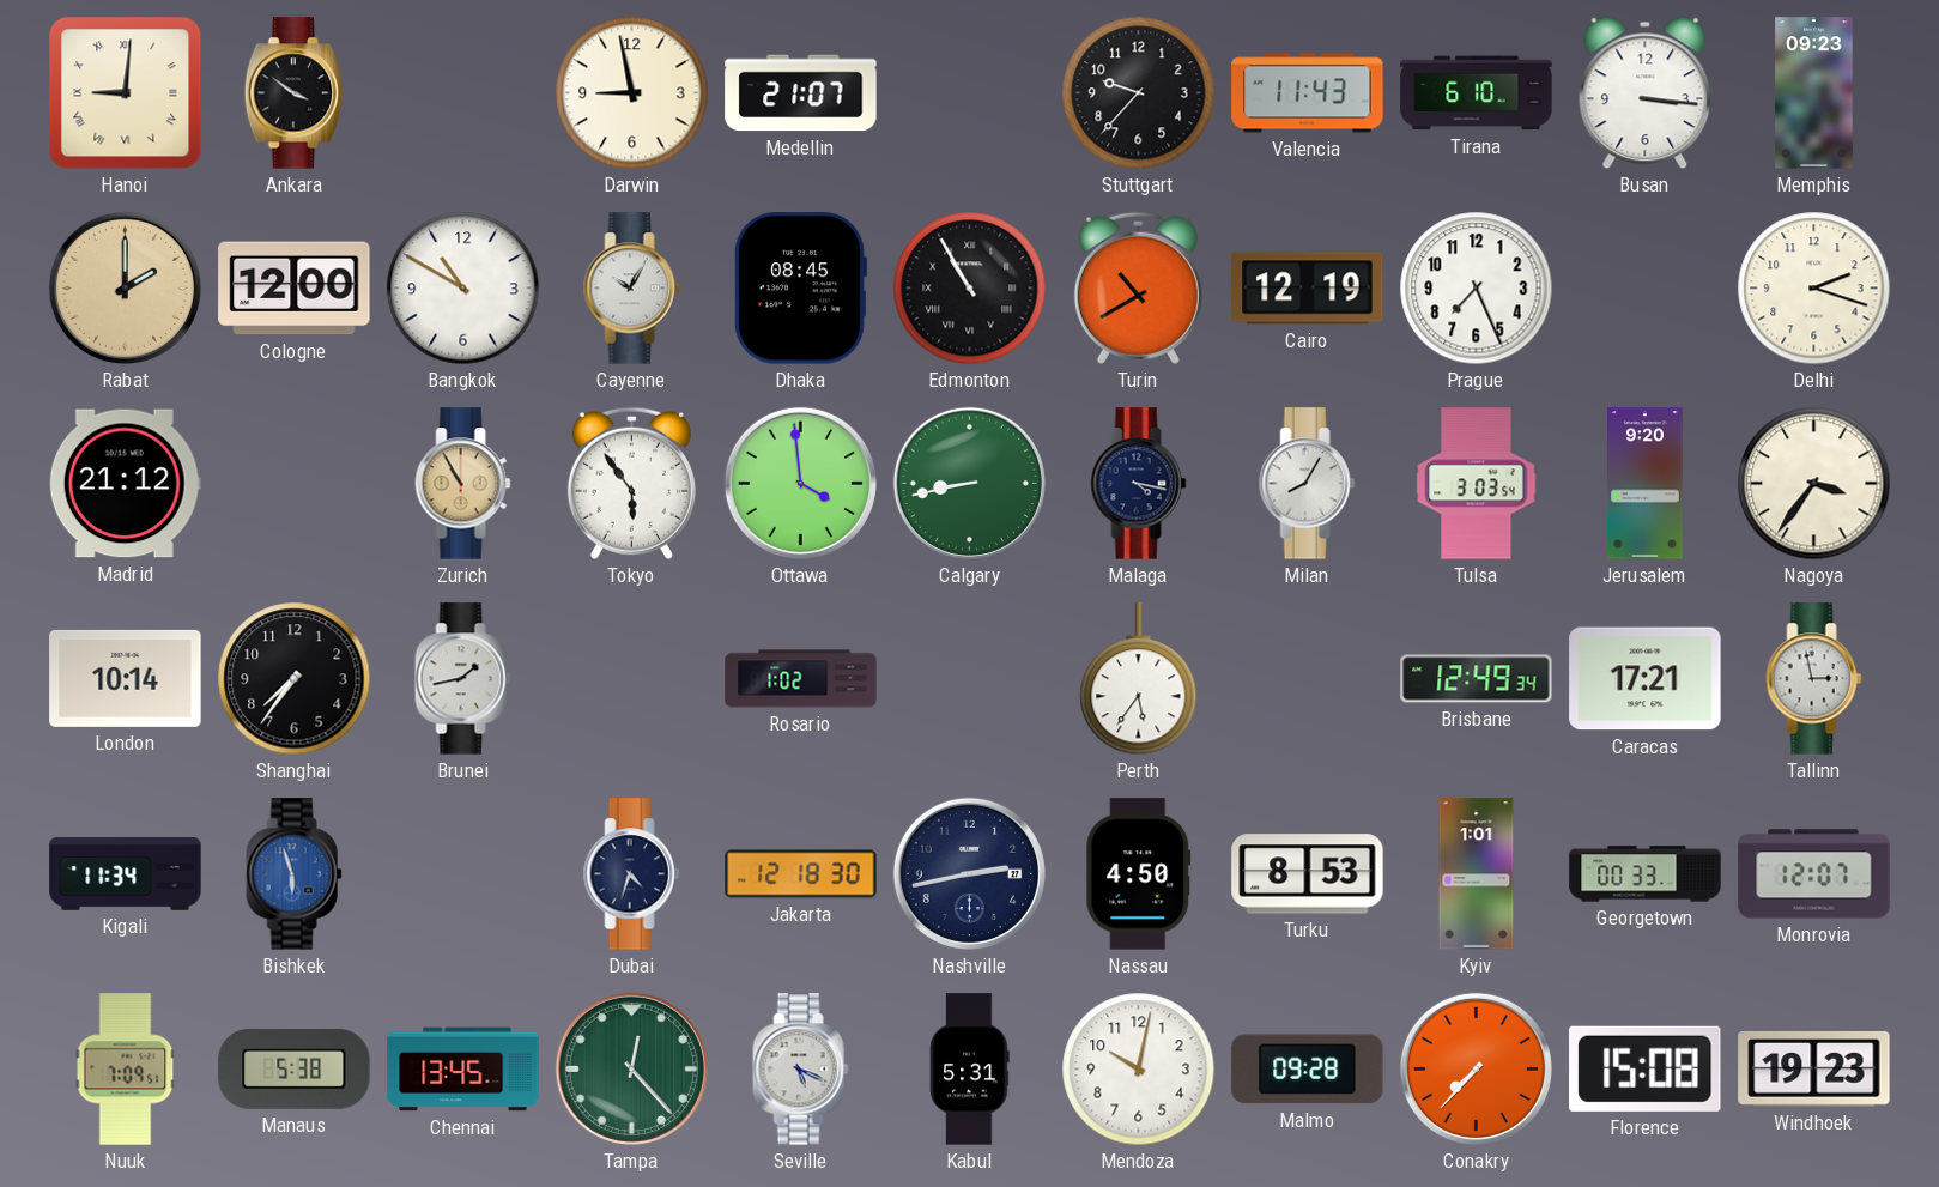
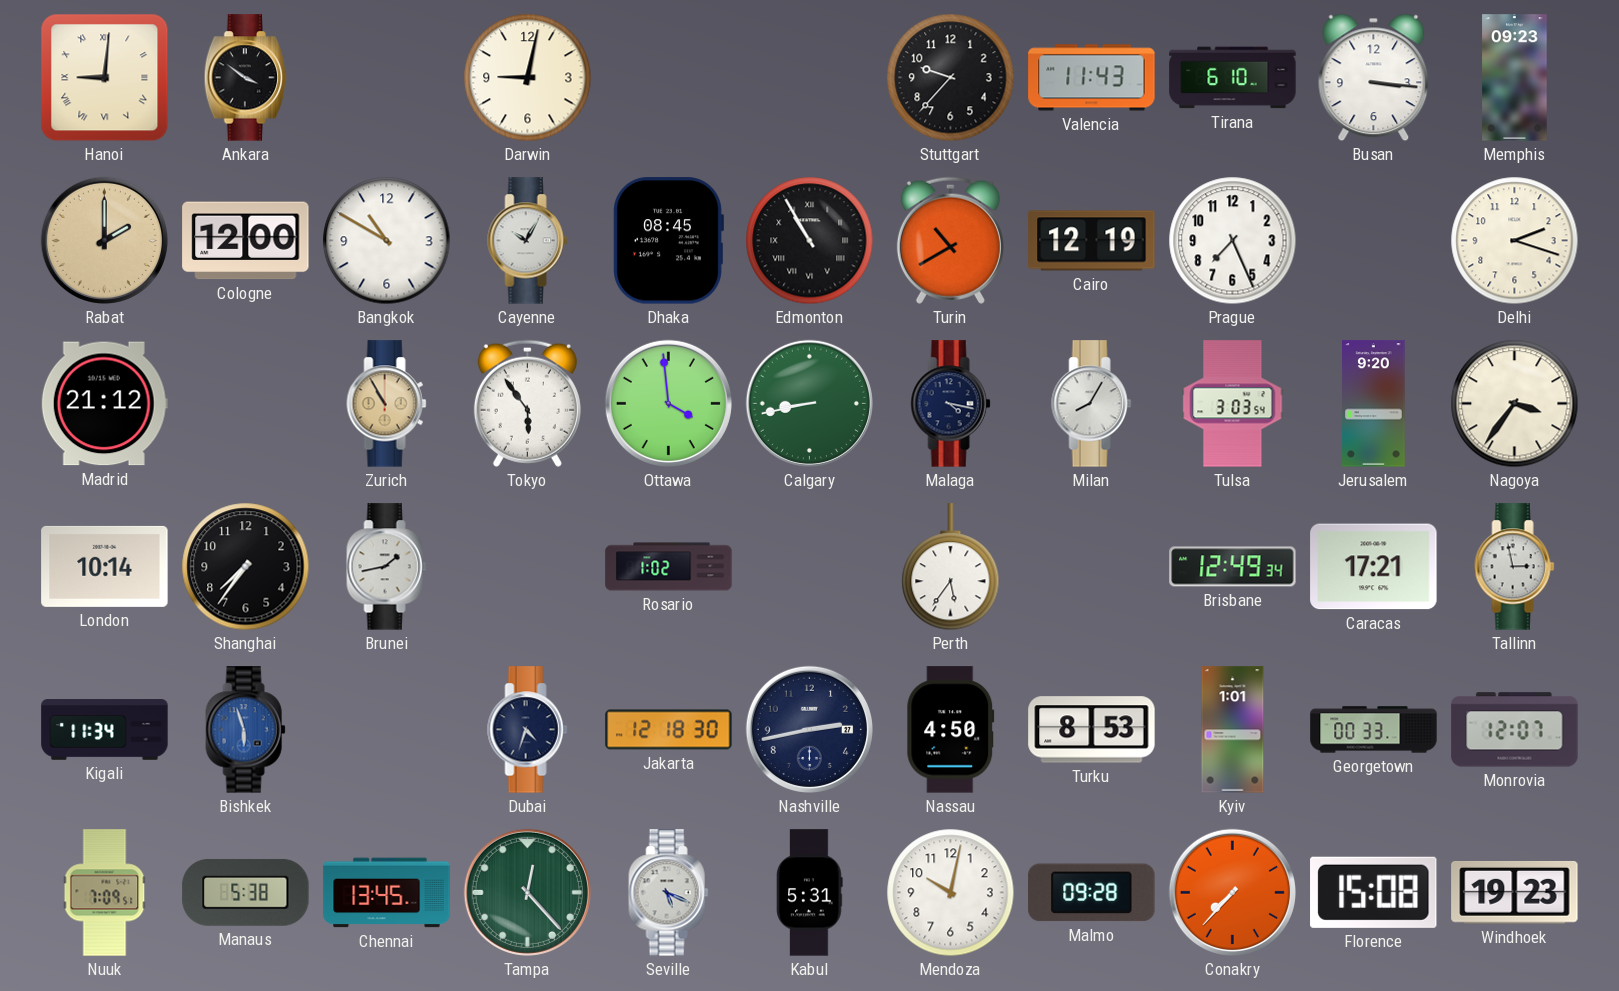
Darwin: 8:58 -> 9:02 (528, 78)
Medellin: 21:07 -> none (801, 93)
